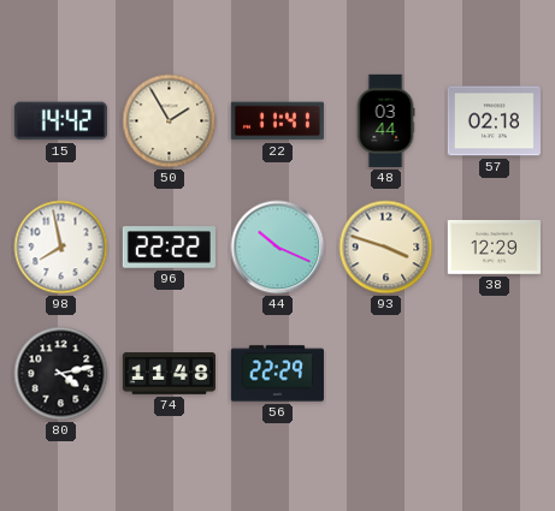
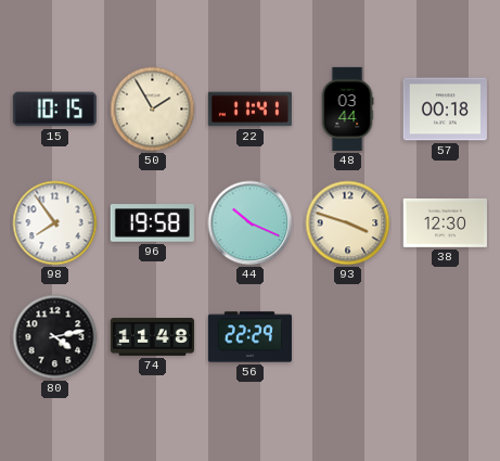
15: 14:42 -> 10:15 (54, 110)
57: 02:18 -> 00:18 (445, 110)
98: 7:58 -> 7:54 (55, 223)
96: 22:22 -> 19:58 (152, 223)
38: 12:29 -> 12:30 (445, 222)
